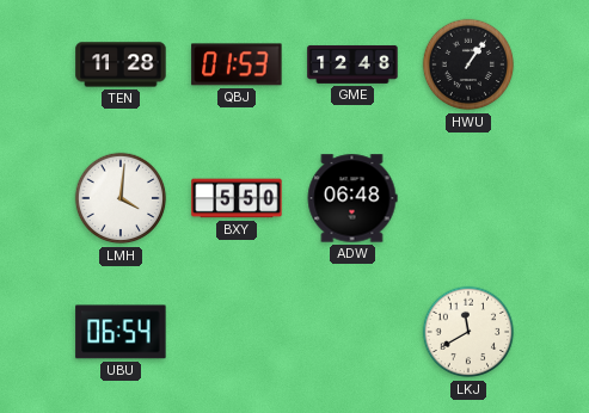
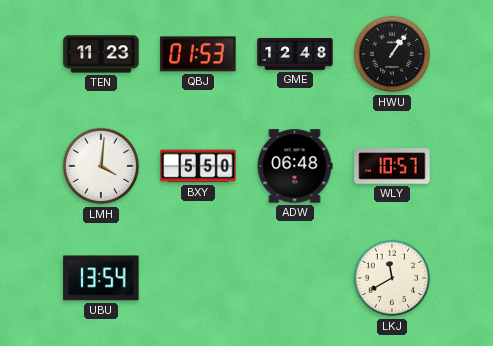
TEN: 11:28 -> 11:23 (101, 54)
WLY: none -> 10:57 (392, 166)
UBU: 06:54 -> 13:54 (101, 278)
